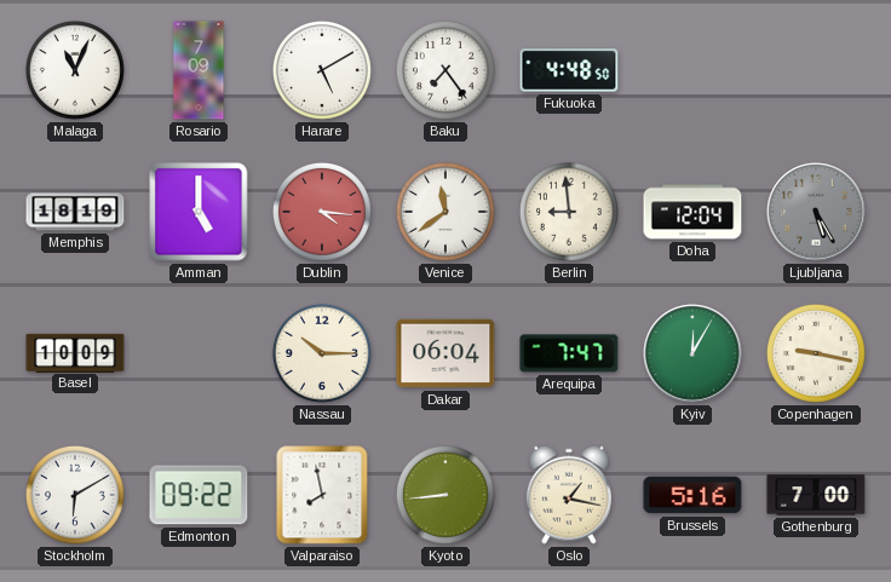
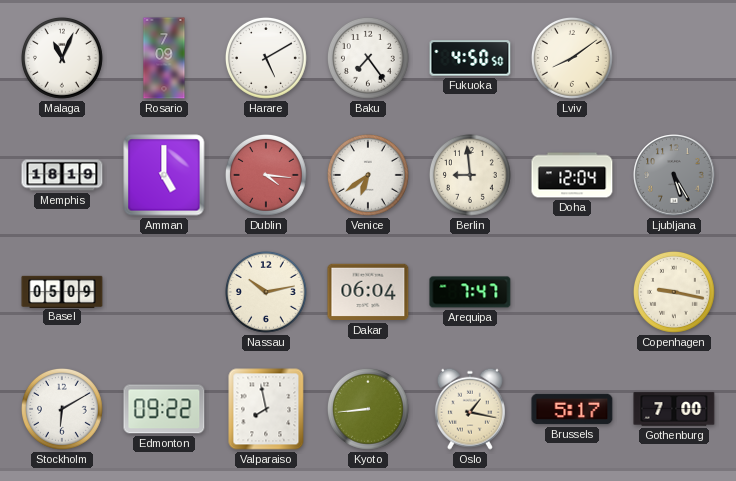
Fukuoka: 4:48 -> 4:50 (470, 58)
Lviv: none -> 8:09 (572, 58)
Venice: 11:39 -> 6:39 (368, 175)
Basel: 10:09 -> 05:09 (62, 291)
Nassau: 10:15 -> 10:13 (266, 292)
Kyiv: 12:05 -> none (692, 353)
Brussels: 5:16 -> 5:17 (572, 409)
